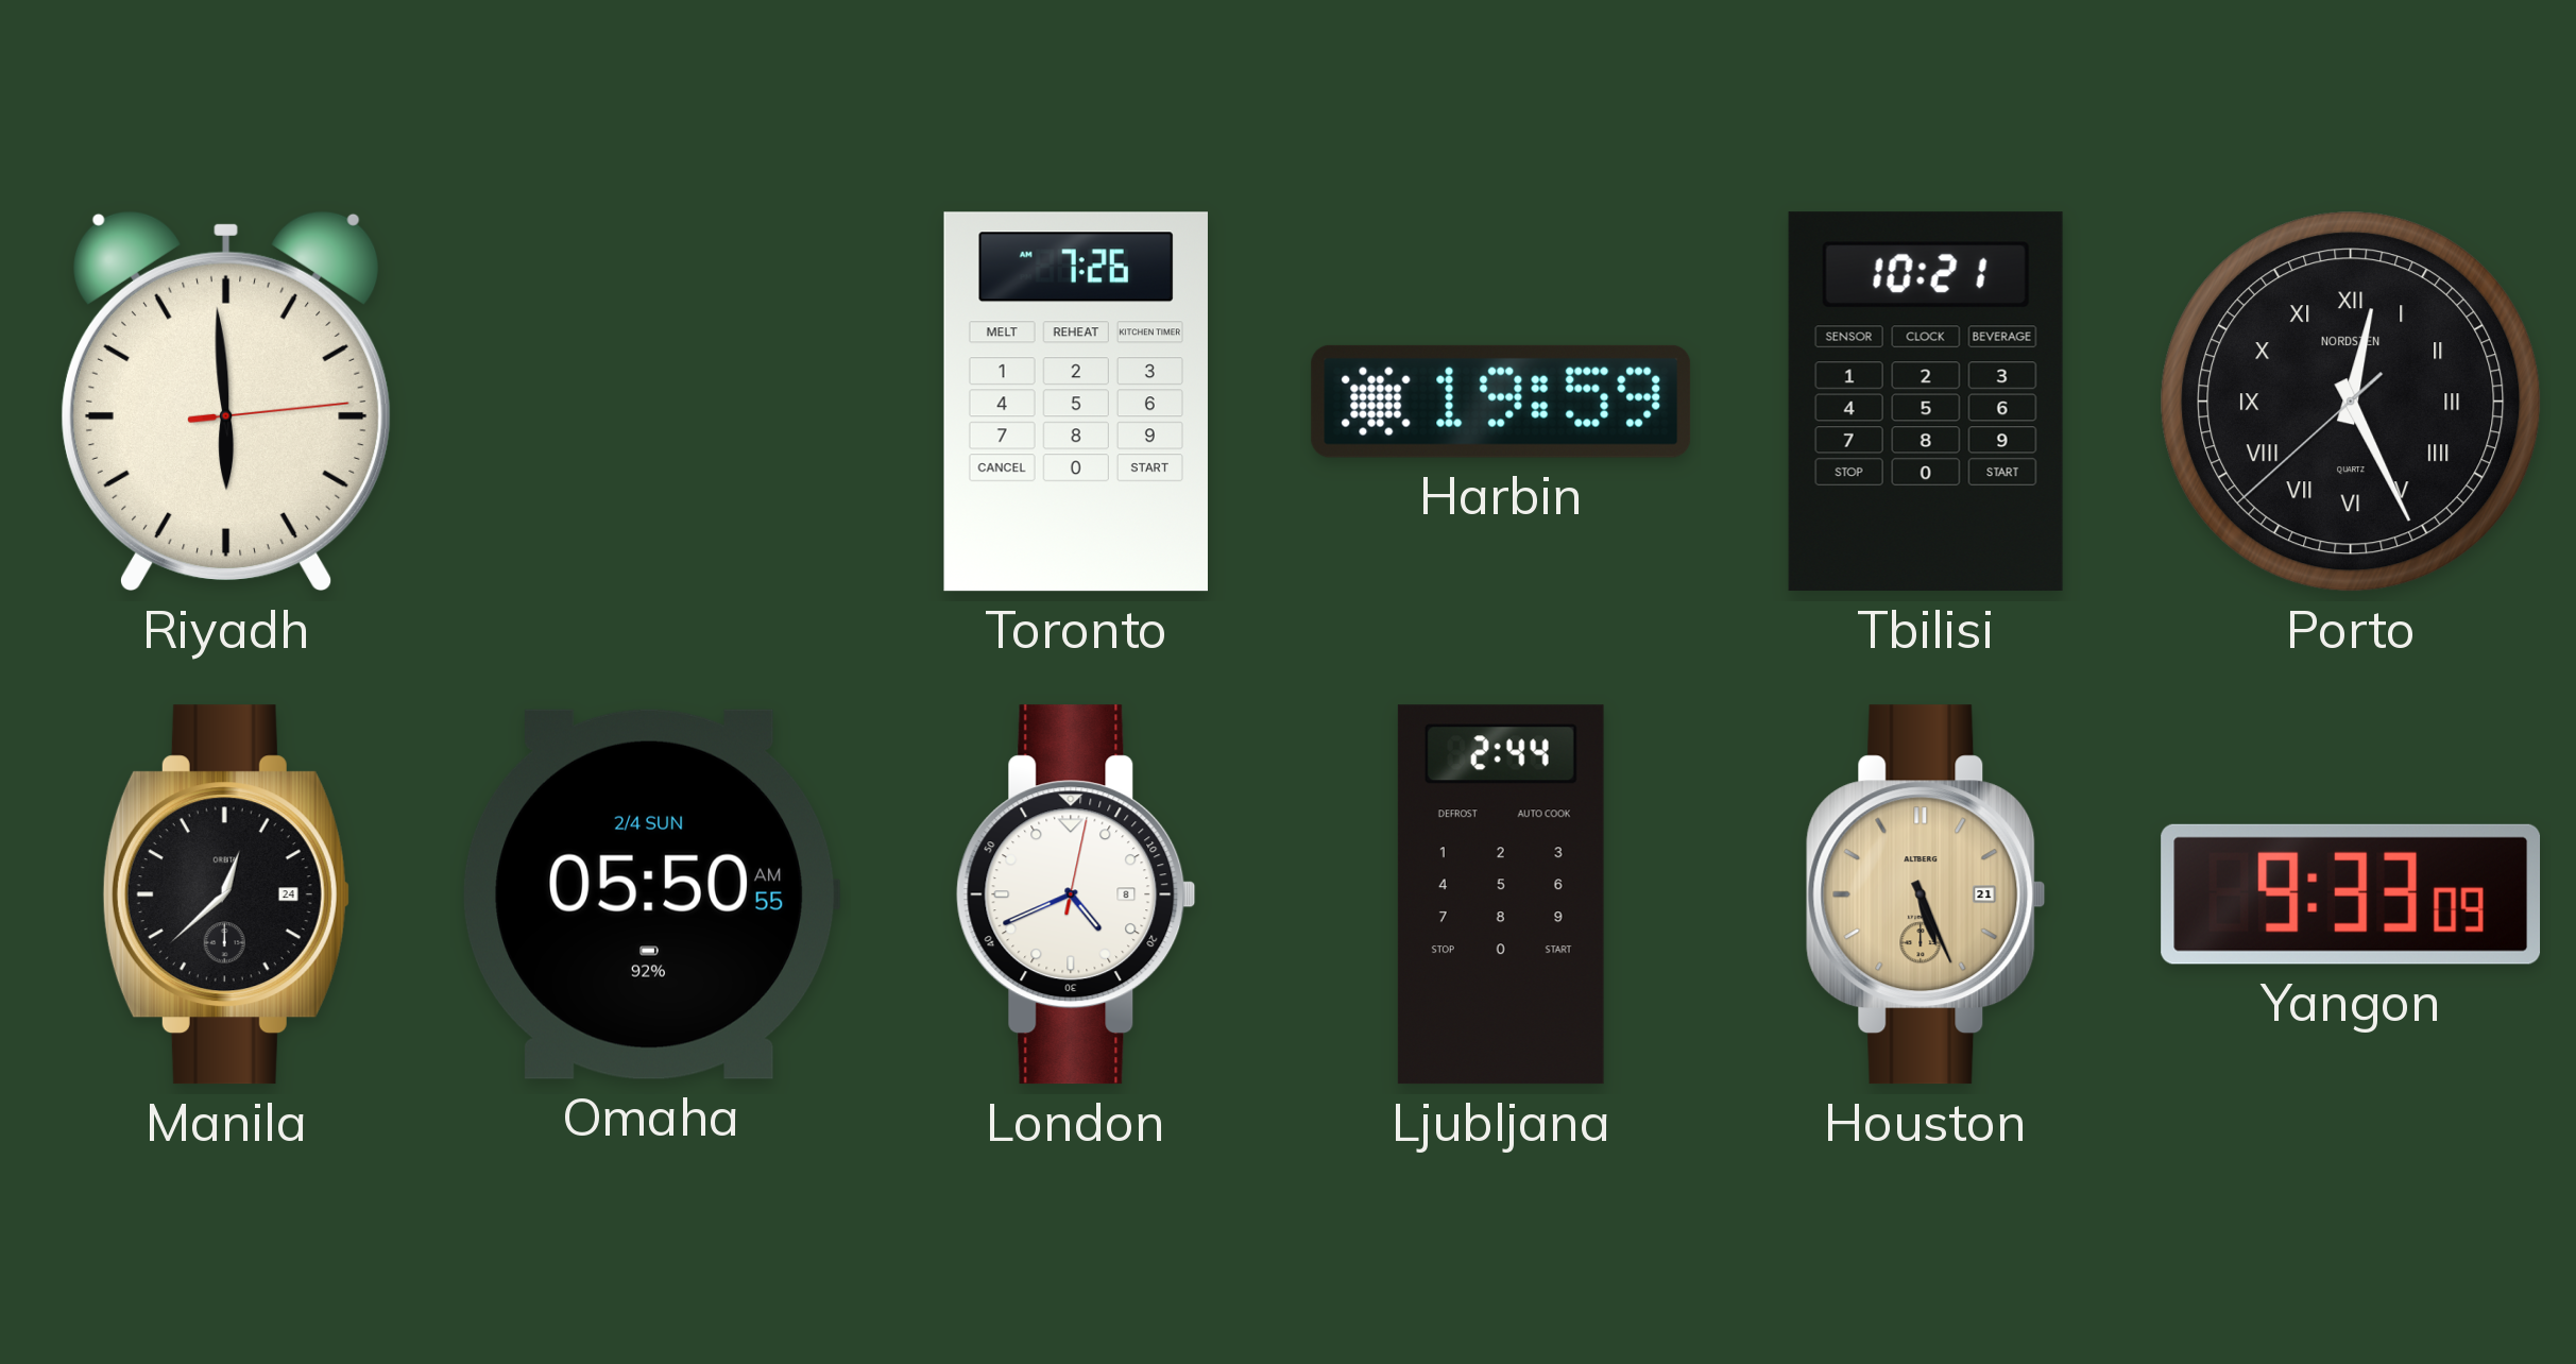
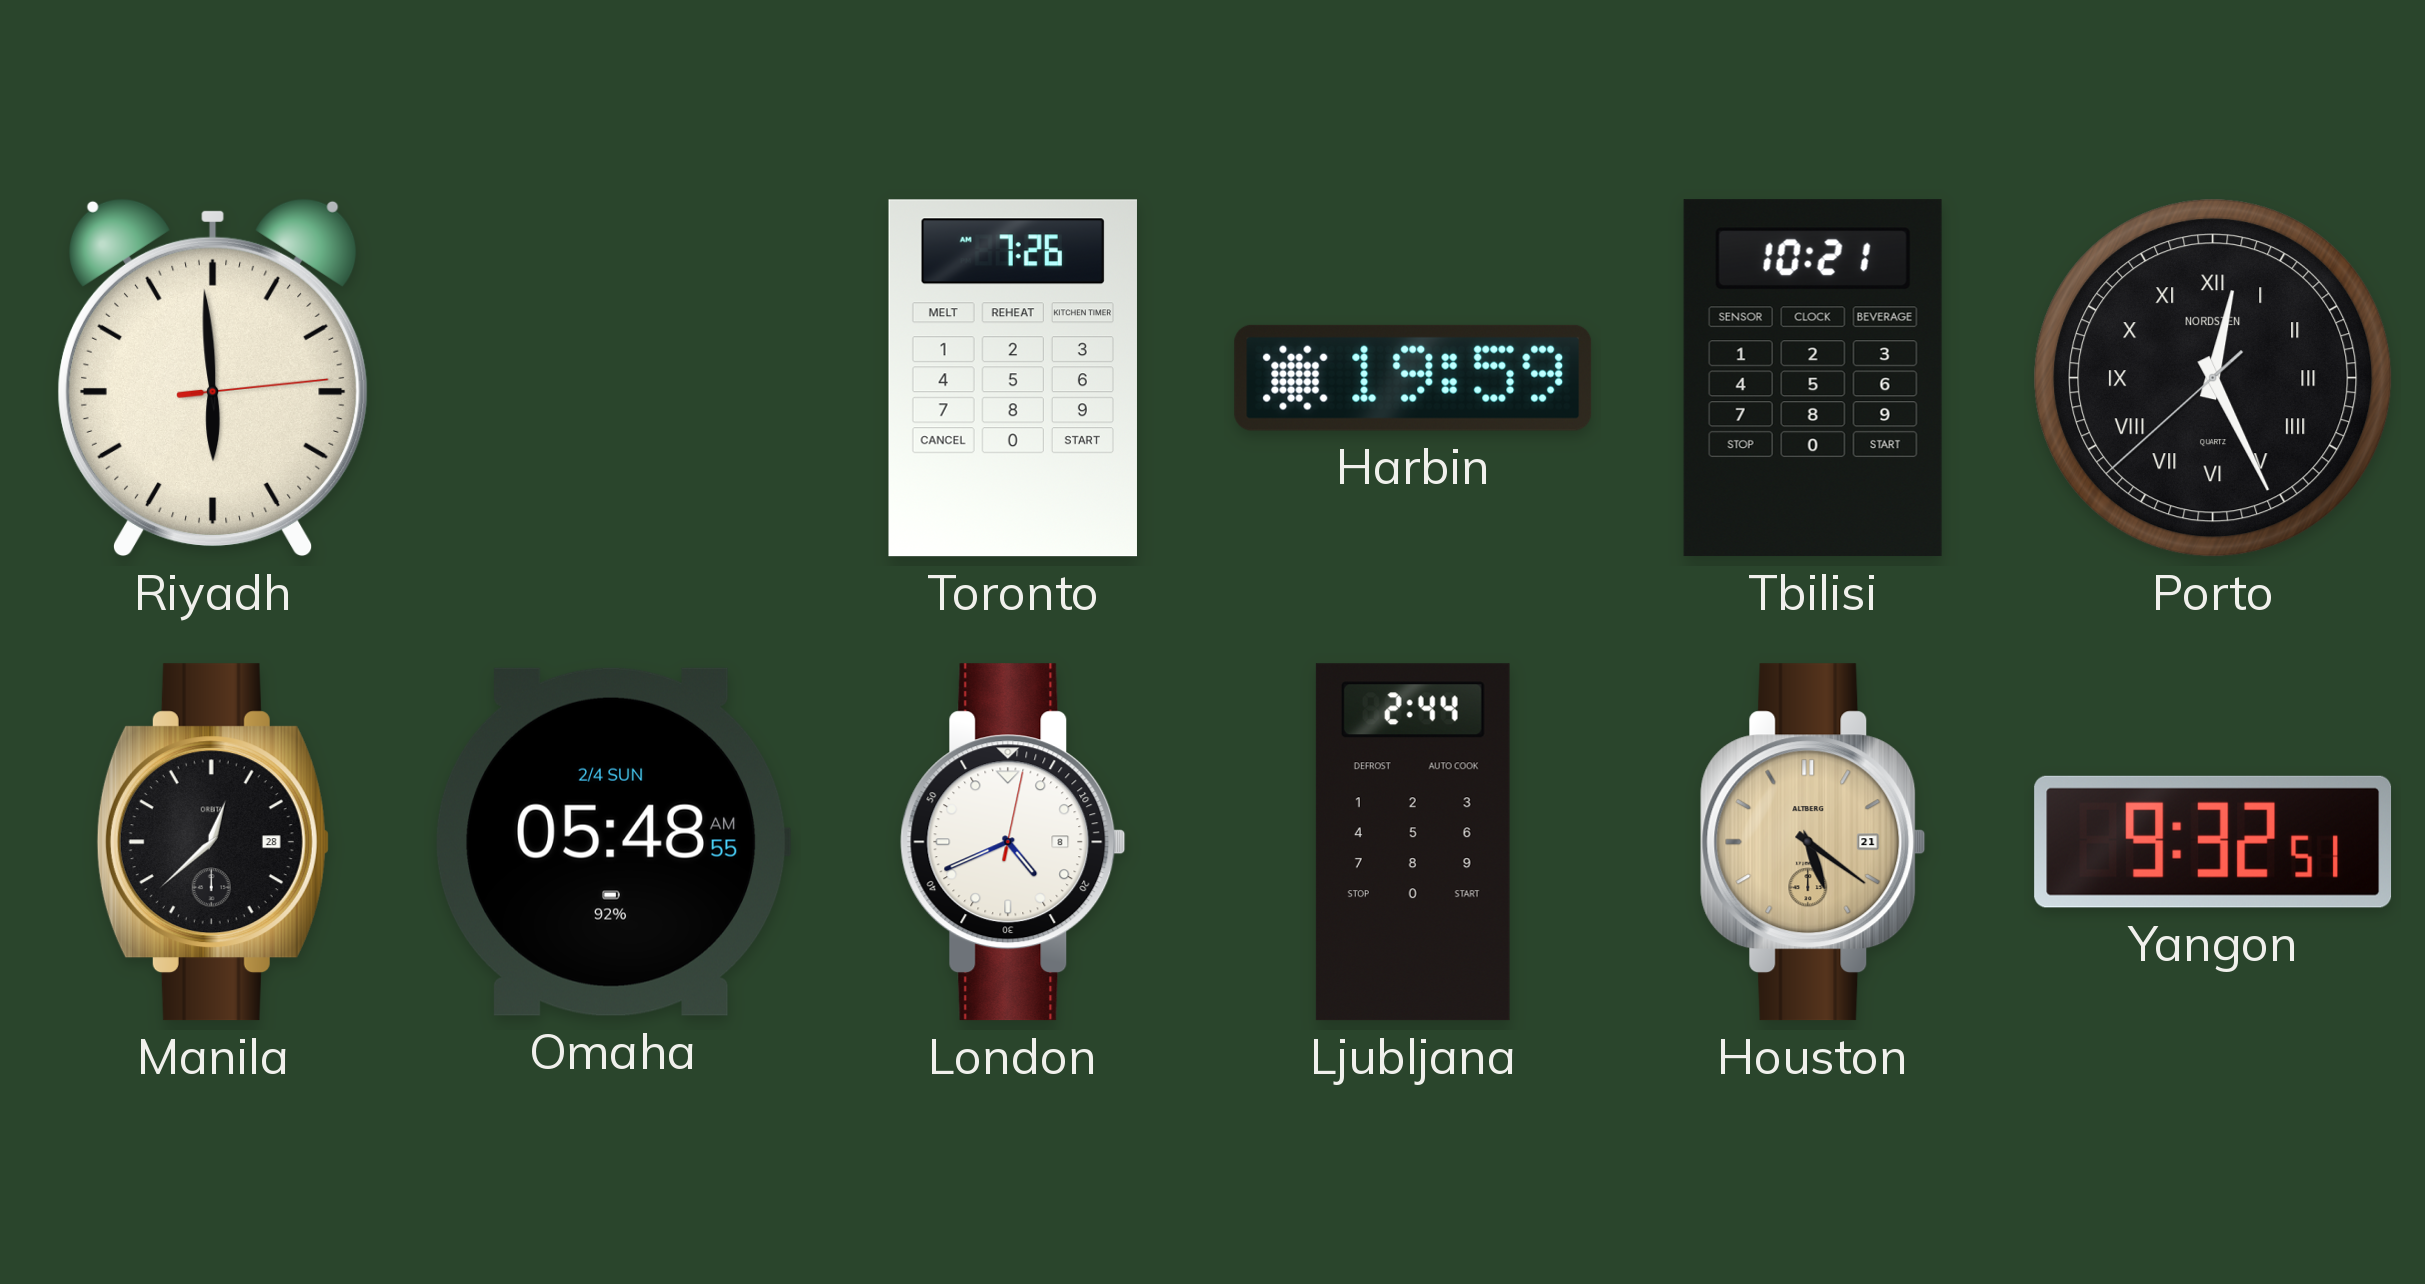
Manila date: 24 -> 28 (213, 842)
Omaha: 05:50 -> 05:48 (614, 842)
Houston: 5:26 -> 5:21 (1813, 842)
Yangon: 9:33 -> 9:32 (2213, 842)
